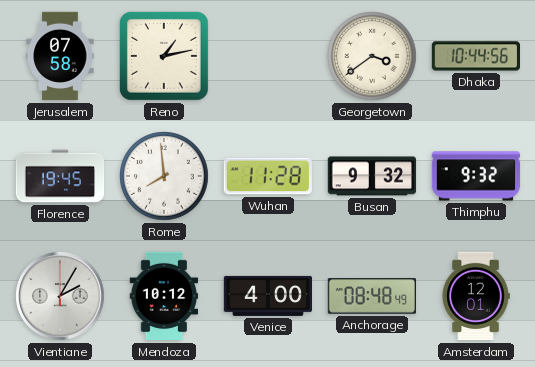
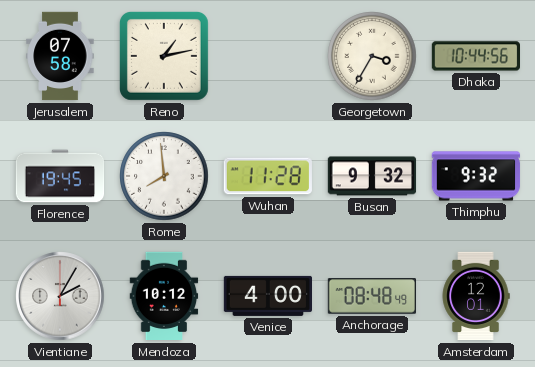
Georgetown: 3:39 -> 3:35 (372, 56)
